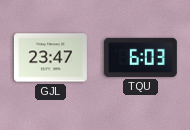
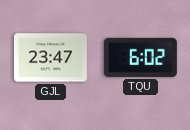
TQU: 6:03 -> 6:02 (140, 57)
